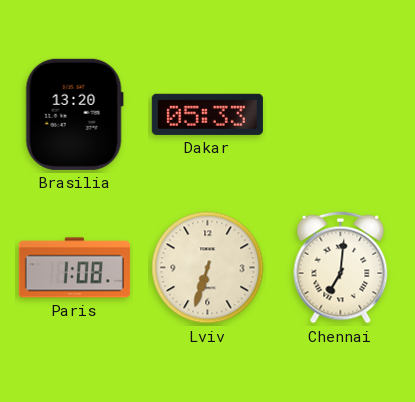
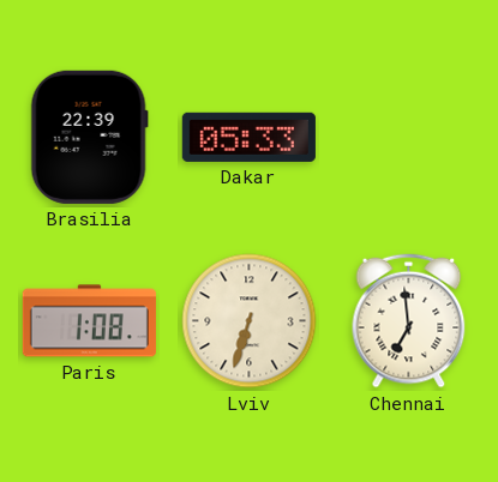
Brasilia: 13:20 -> 22:39 (89, 137)
Chennai: 7:01 -> 6:59 (409, 321)
